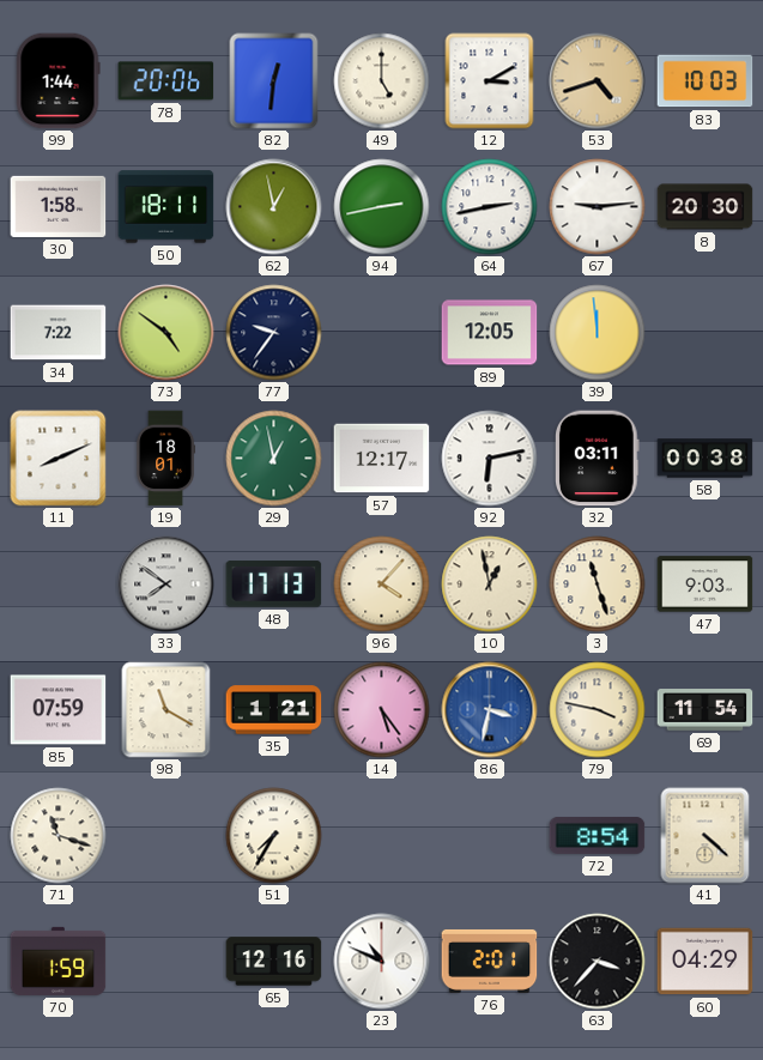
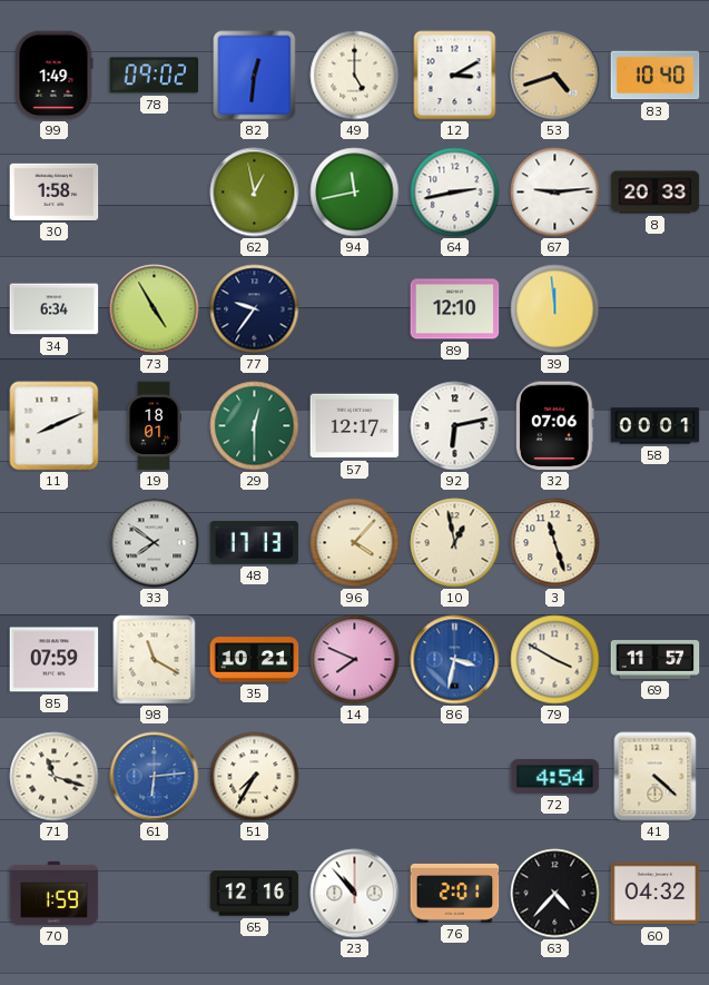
99: 1:44 -> 1:49 (53, 76)
78: 20:06 -> 09:02 (155, 76)
83: 10:03 -> 10:40 (656, 76)
50: 18:11 -> none (166, 207)
94: 2:43 -> 11:43 (355, 193)
8: 20:30 -> 20:33 (656, 193)
34: 7:22 -> 6:34 (55, 309)
73: 4:51 -> 4:55 (155, 309)
89: 12:05 -> 12:10 (455, 309)
29: 12:58 -> 12:30 (255, 426)
32: 03:11 -> 07:06 (555, 426)
58: 00:38 -> 00:01 (656, 426)
47: 9:03 -> none (706, 584)
35: 1:21 -> 10:21 (255, 660)
14: 5:24 -> 7:49 (355, 660)
79: 3:47 -> 3:50 (555, 660)
69: 11:54 -> 11:57 (656, 660)
61: none -> 6:14 (155, 777)
72: 8:54 -> 4:54 (555, 776)
23: 10:49 -> 10:53 (355, 894)
63: 3:37 -> 4:37 (555, 894)
60: 04:29 -> 04:32 (656, 894)
